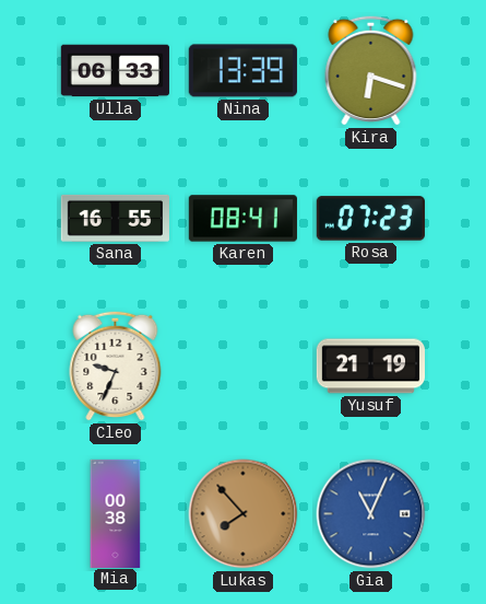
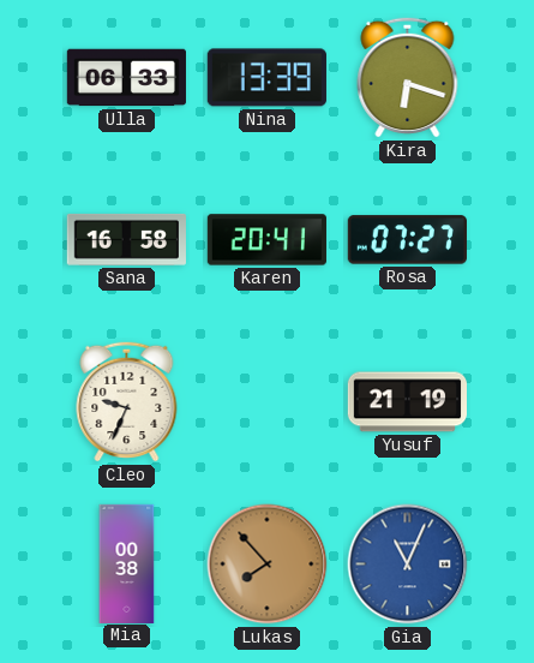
Sana: 16:55 -> 16:58 (126, 239)
Karen: 08:41 -> 20:41 (266, 240)
Rosa: 07:23 -> 07:27 (407, 240)
